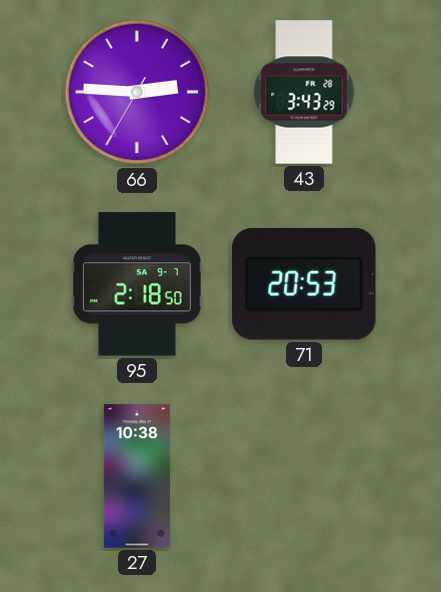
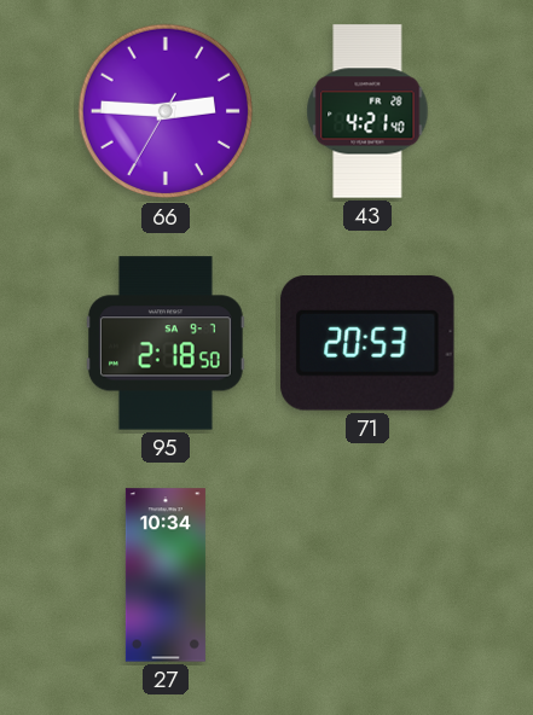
43: 3:43 -> 4:21 (367, 111)
27: 10:38 -> 10:34 (166, 575)
